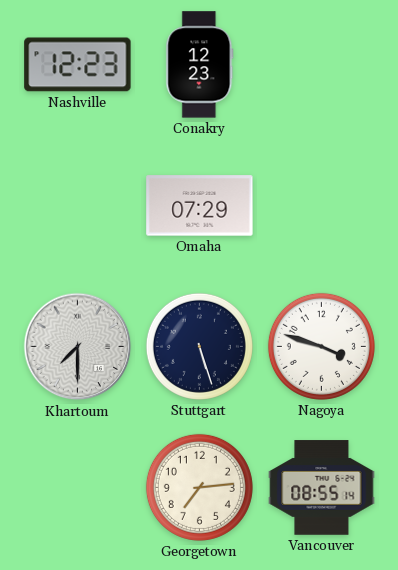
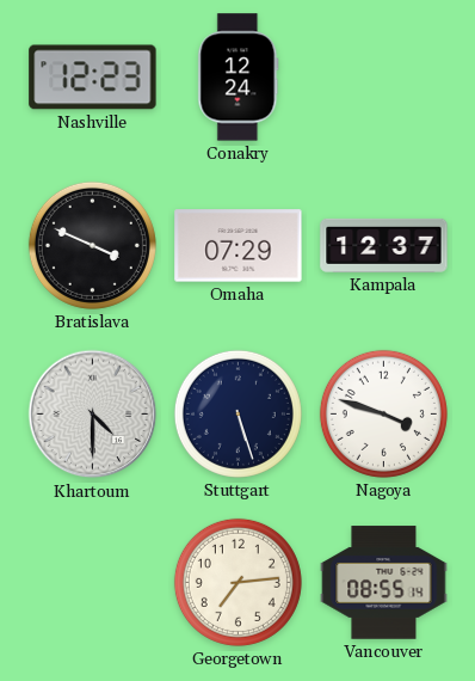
Conakry: 12:23 -> 12:24 (239, 78)
Bratislava: none -> 3:49 (92, 245)
Kampala: none -> 12:37 (384, 245)
Khartoum: 7:30 -> 4:30 (93, 415)
